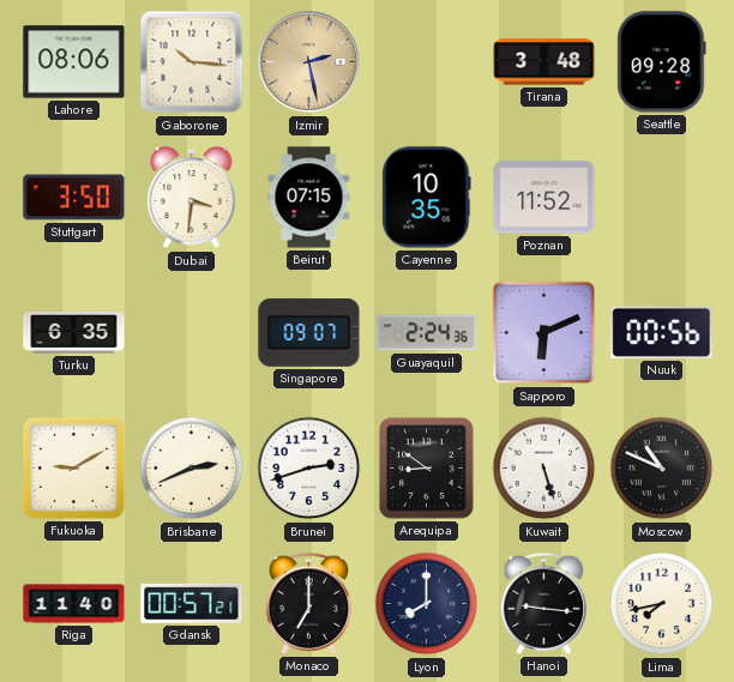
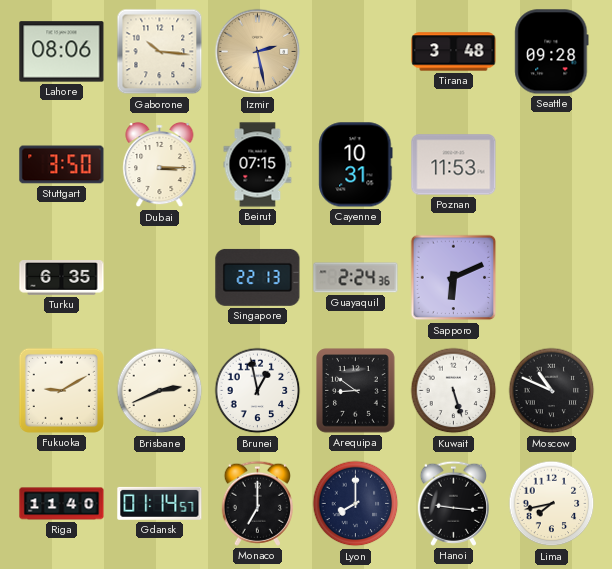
Dubai: 3:31 -> 3:15 (160, 165)
Cayenne: 10:35 -> 10:31 (356, 165)
Poznan: 11:52 -> 11:53 (454, 165)
Singapore: 09:07 -> 22:13 (258, 277)
Nuuk: 00:56 -> none (662, 332)
Brunei: 2:42 -> 12:58 (258, 391)
Gdansk: 00:57 -> 01:14 (160, 503)
